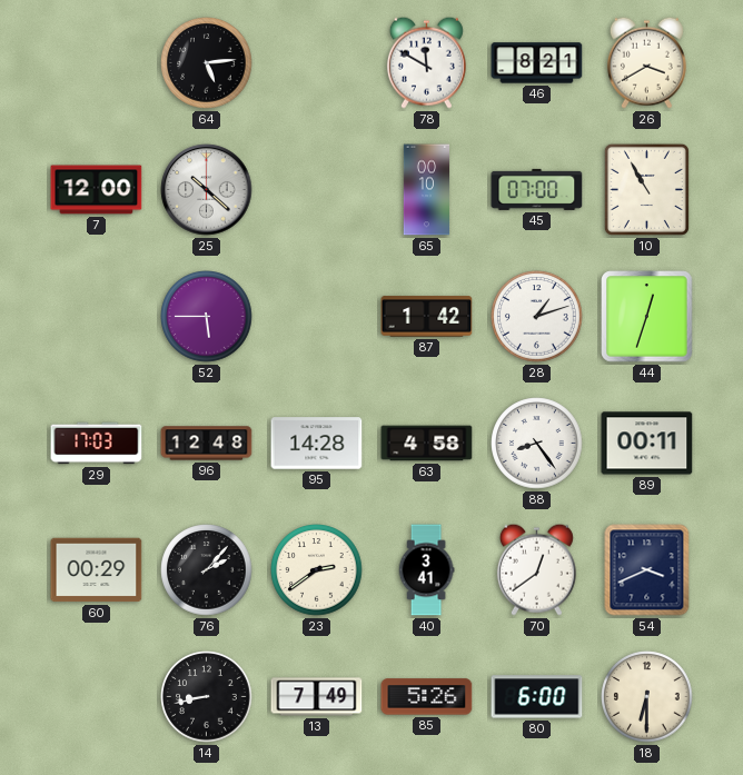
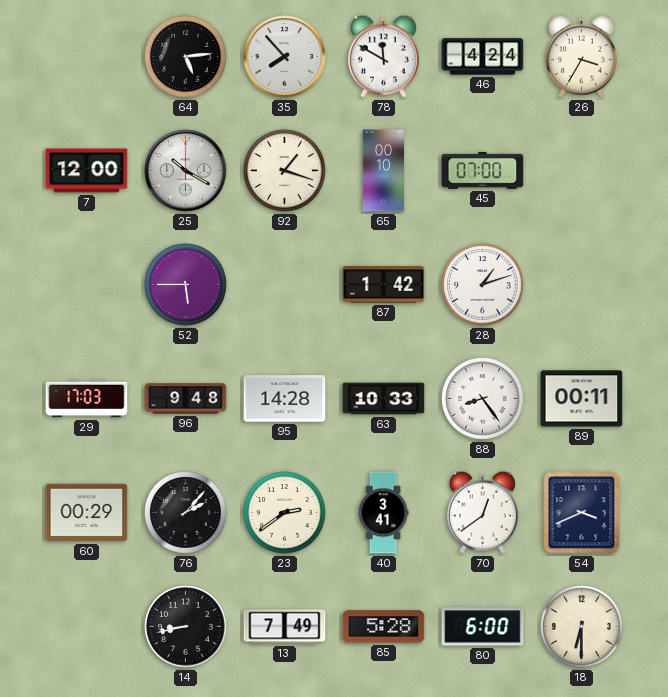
35: none -> 7:53 (285, 57)
46: 8:21 -> 4:24 (483, 57)
26: 3:40 -> 3:35 (581, 56)
25: 10:22 -> 10:20 (186, 171)
92: none -> 1:18 (285, 171)
10: 10:55 -> none (646, 189)
44: 12:33 -> none (647, 317)
96: 12:48 -> 9:48 (186, 399)
63: 4:58 -> 10:33 (384, 399)
85: 5:26 -> 5:28 (384, 627)
